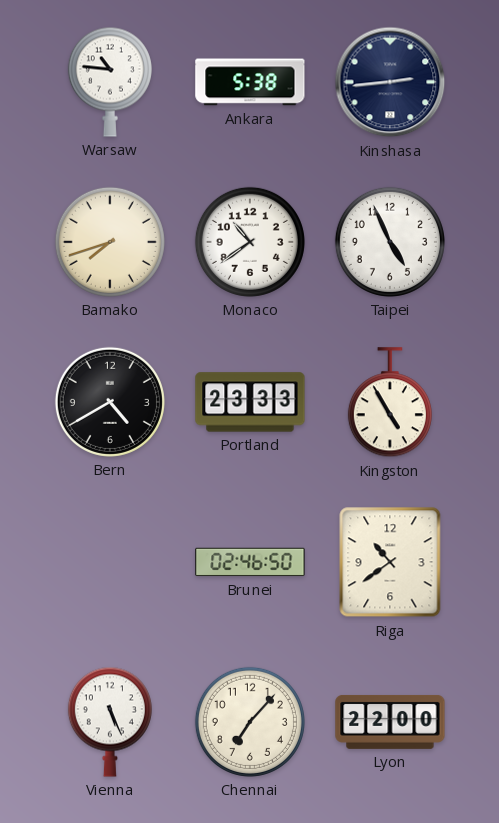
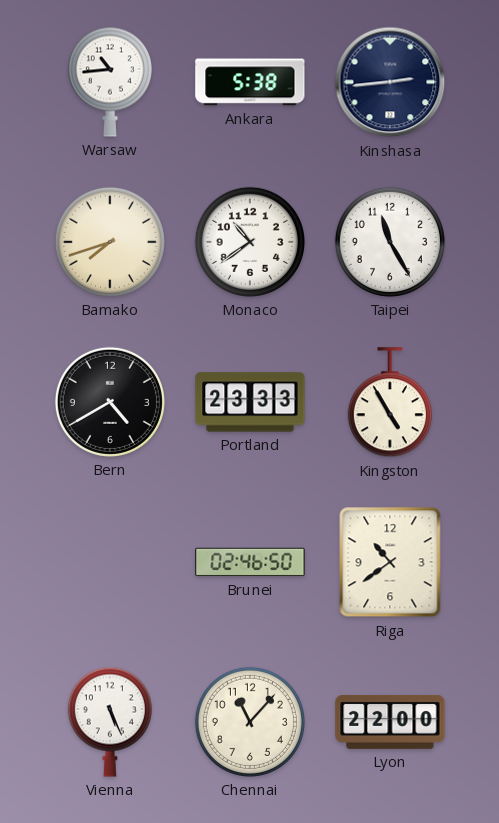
Warsaw: 10:46 -> 10:44 (110, 82)
Taipei: 4:56 -> 11:25 (390, 242)
Chennai: 7:07 -> 11:07 (250, 722)
